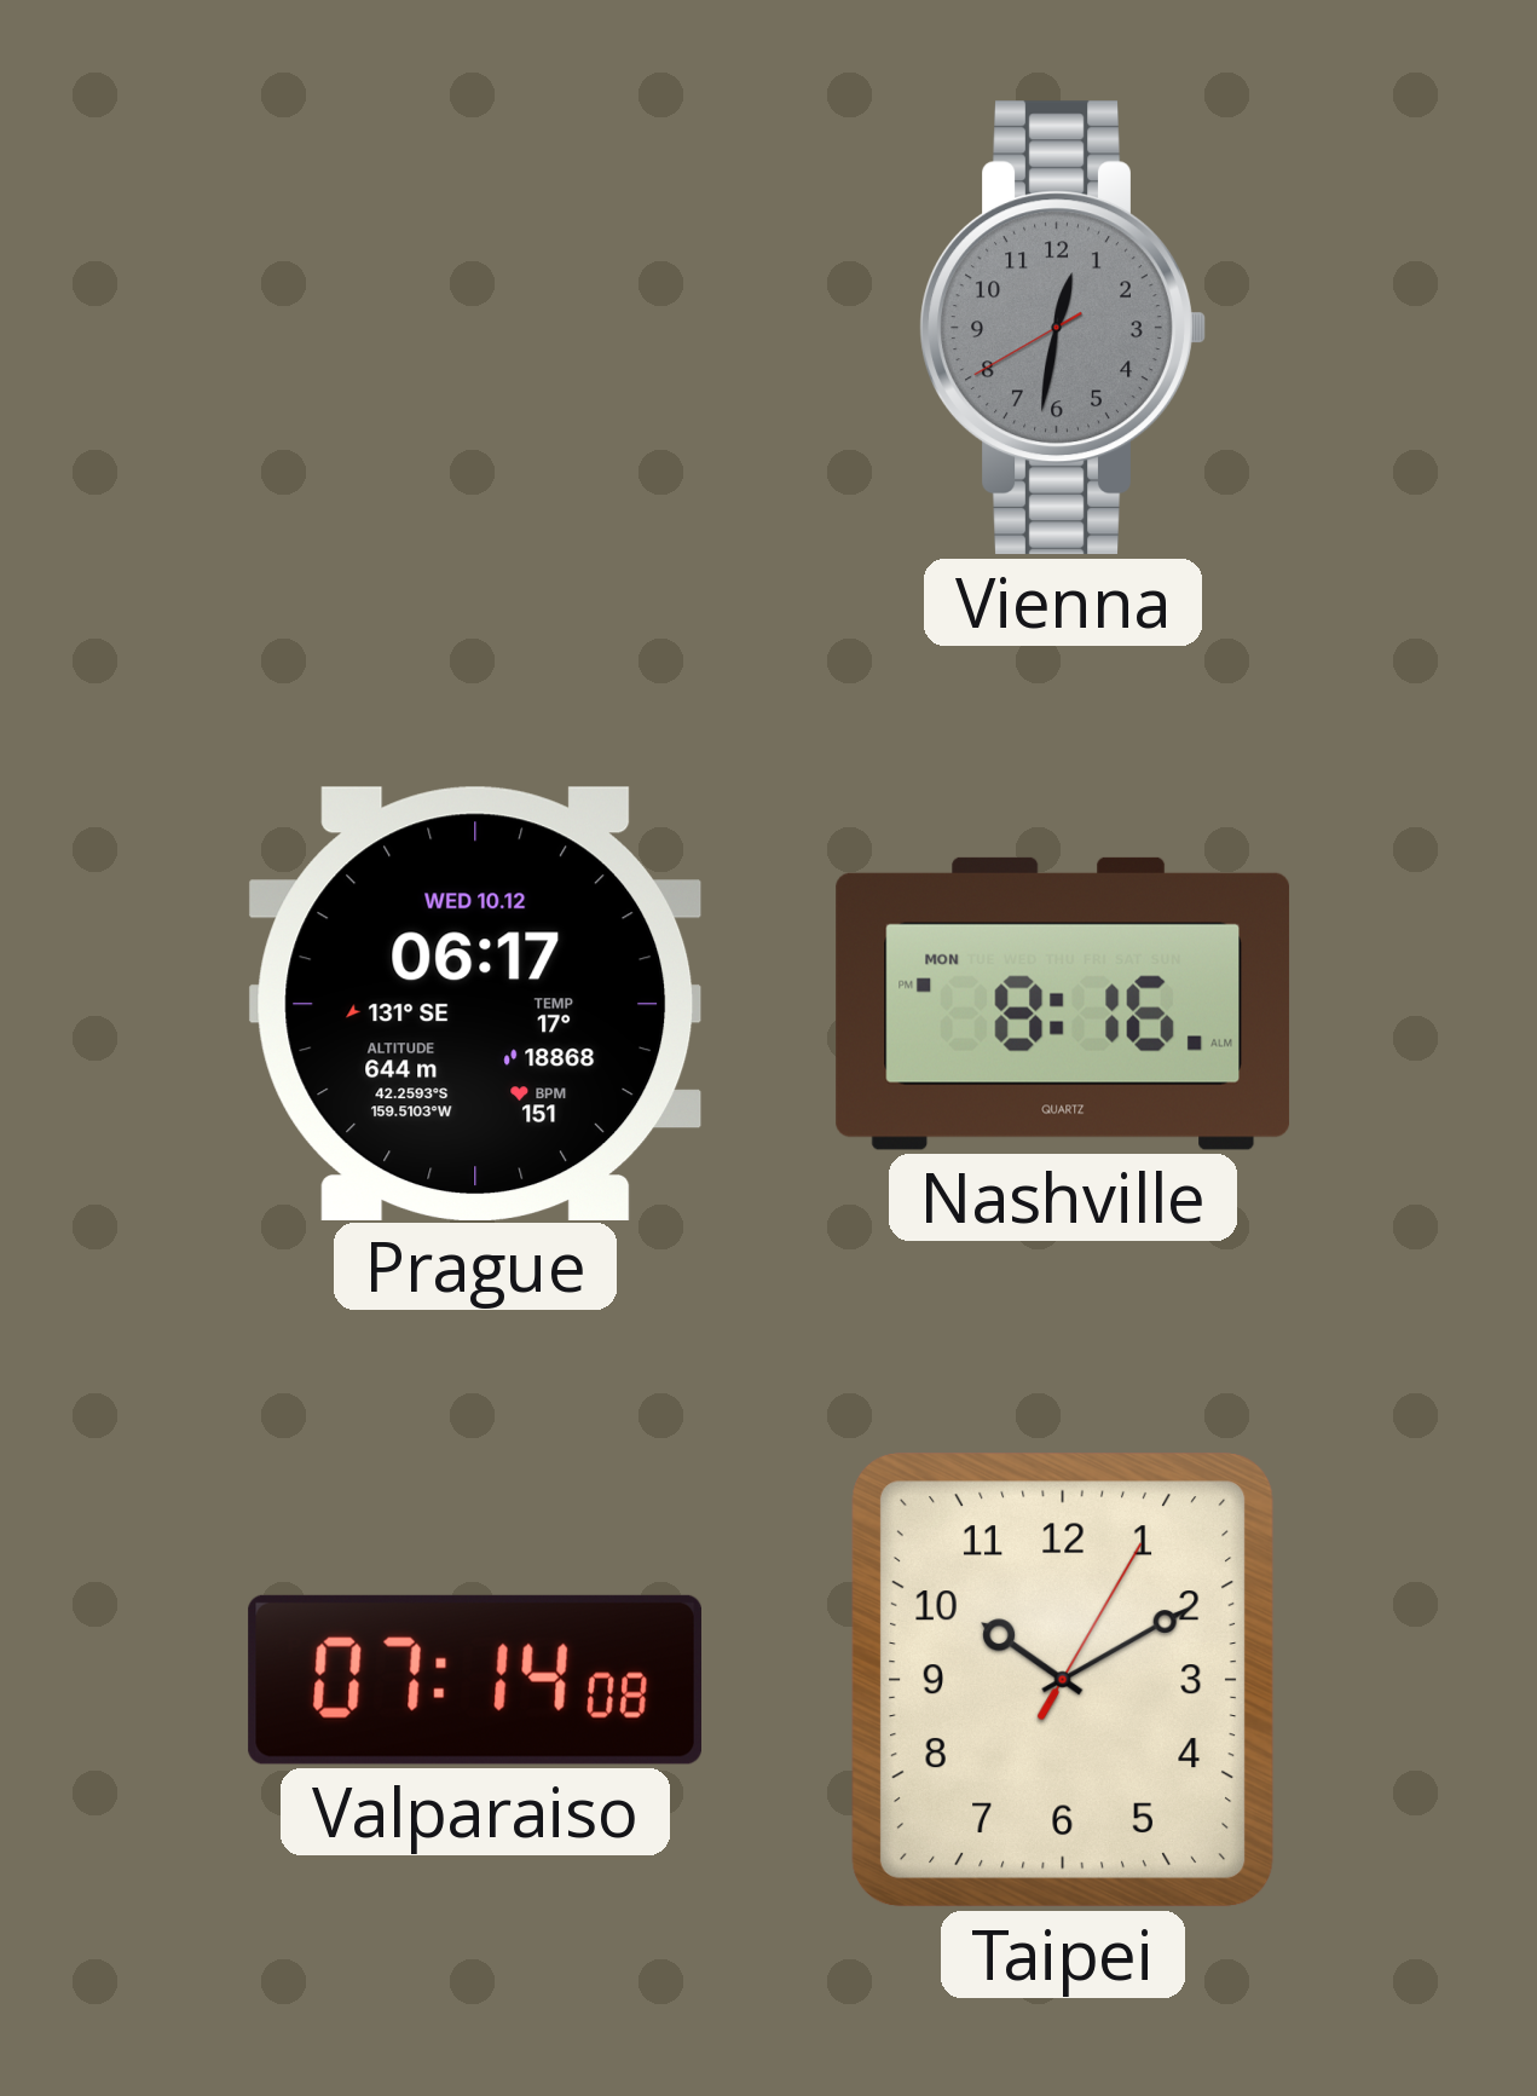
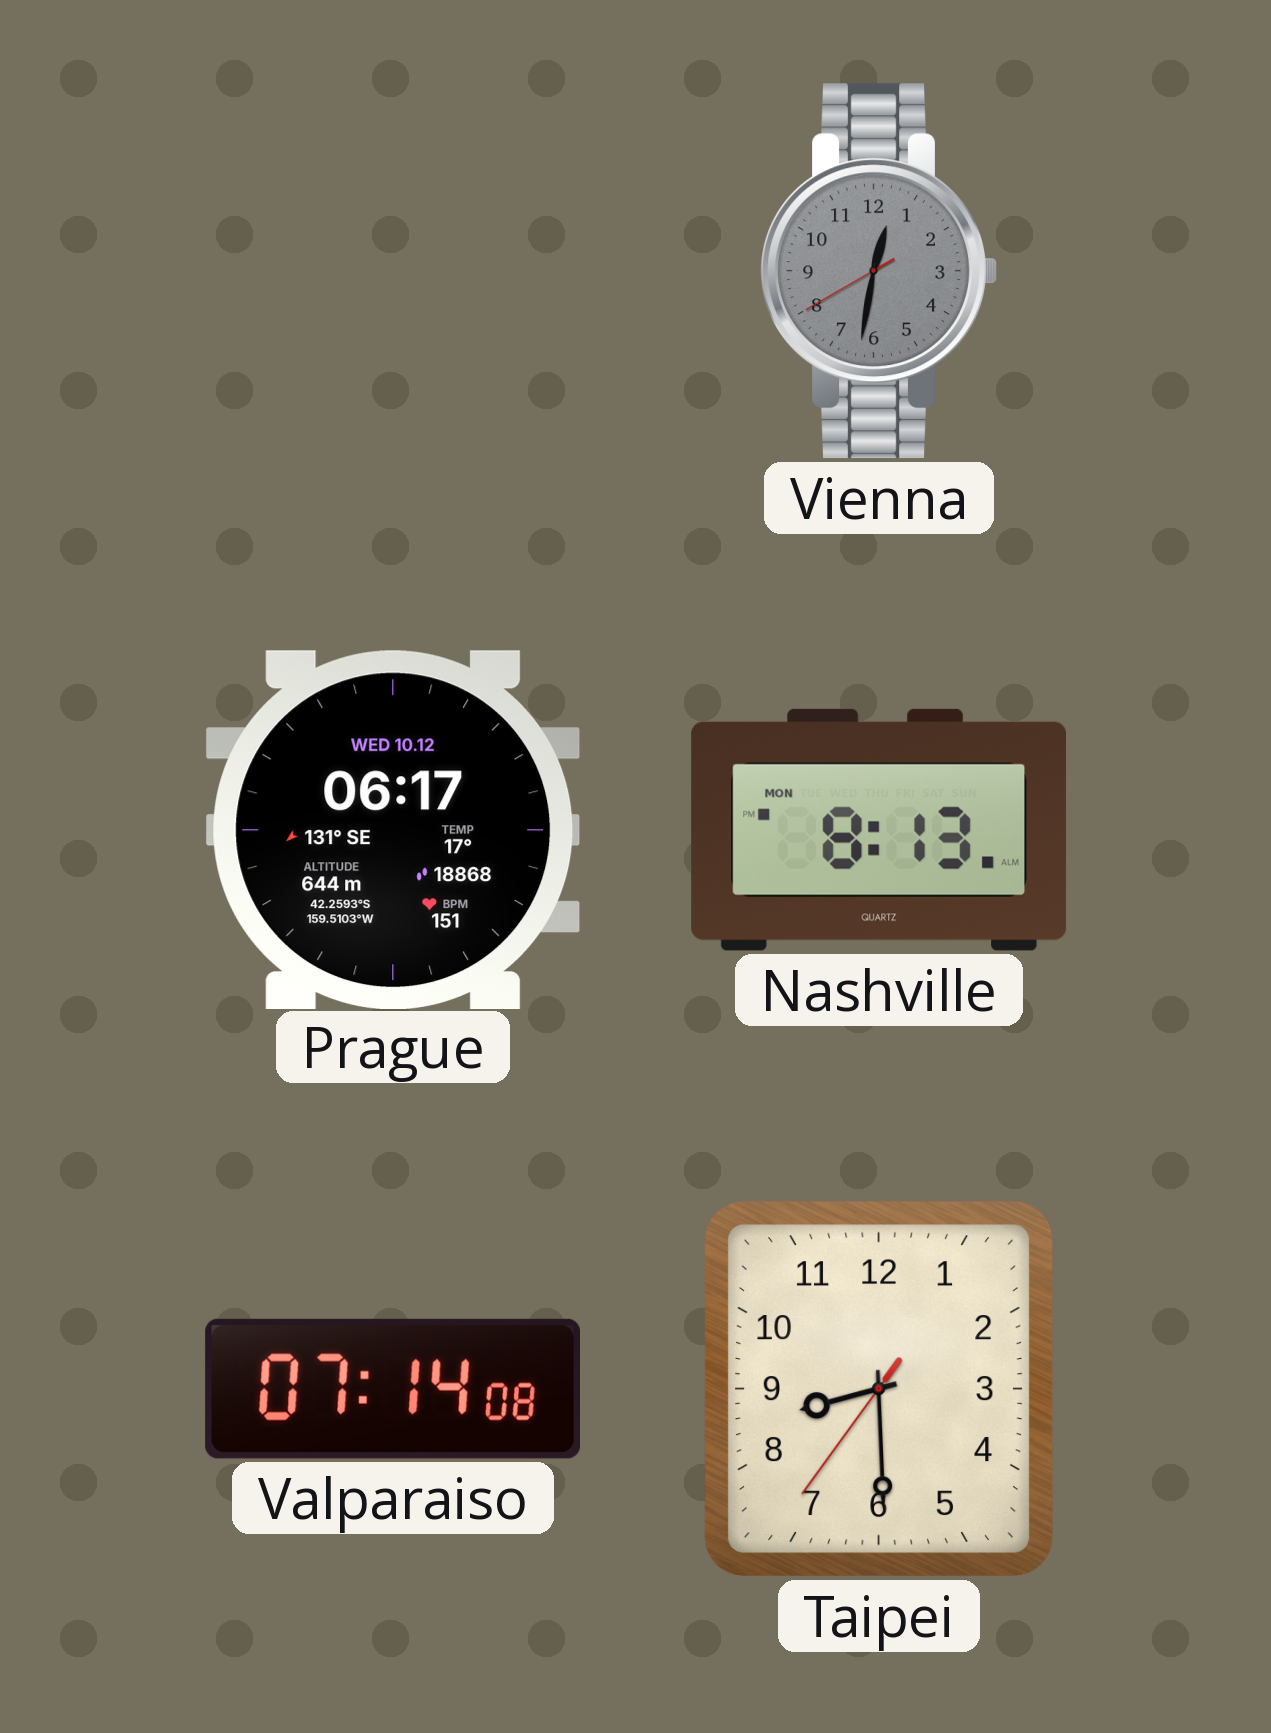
Nashville: 8:16 -> 8:13 (879, 830)
Taipei: 10:10 -> 8:29 (880, 1390)
